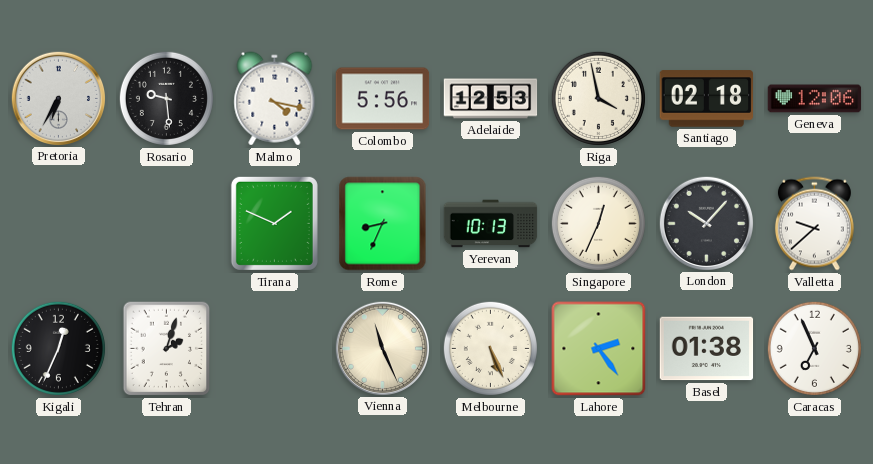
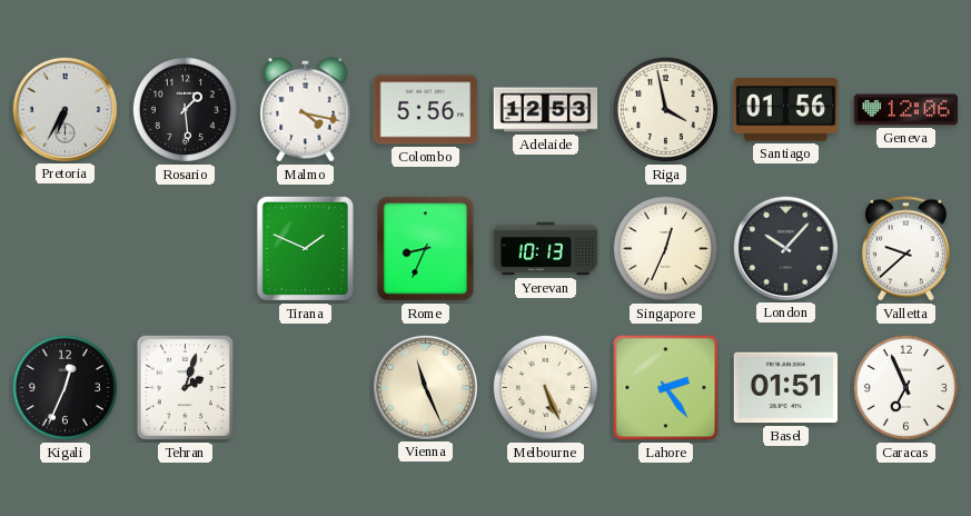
Rosario: 9:29 -> 1:29 (185, 109)
Santiago: 02:18 -> 01:56 (786, 110)
Basel: 01:38 -> 01:51 (786, 388)
